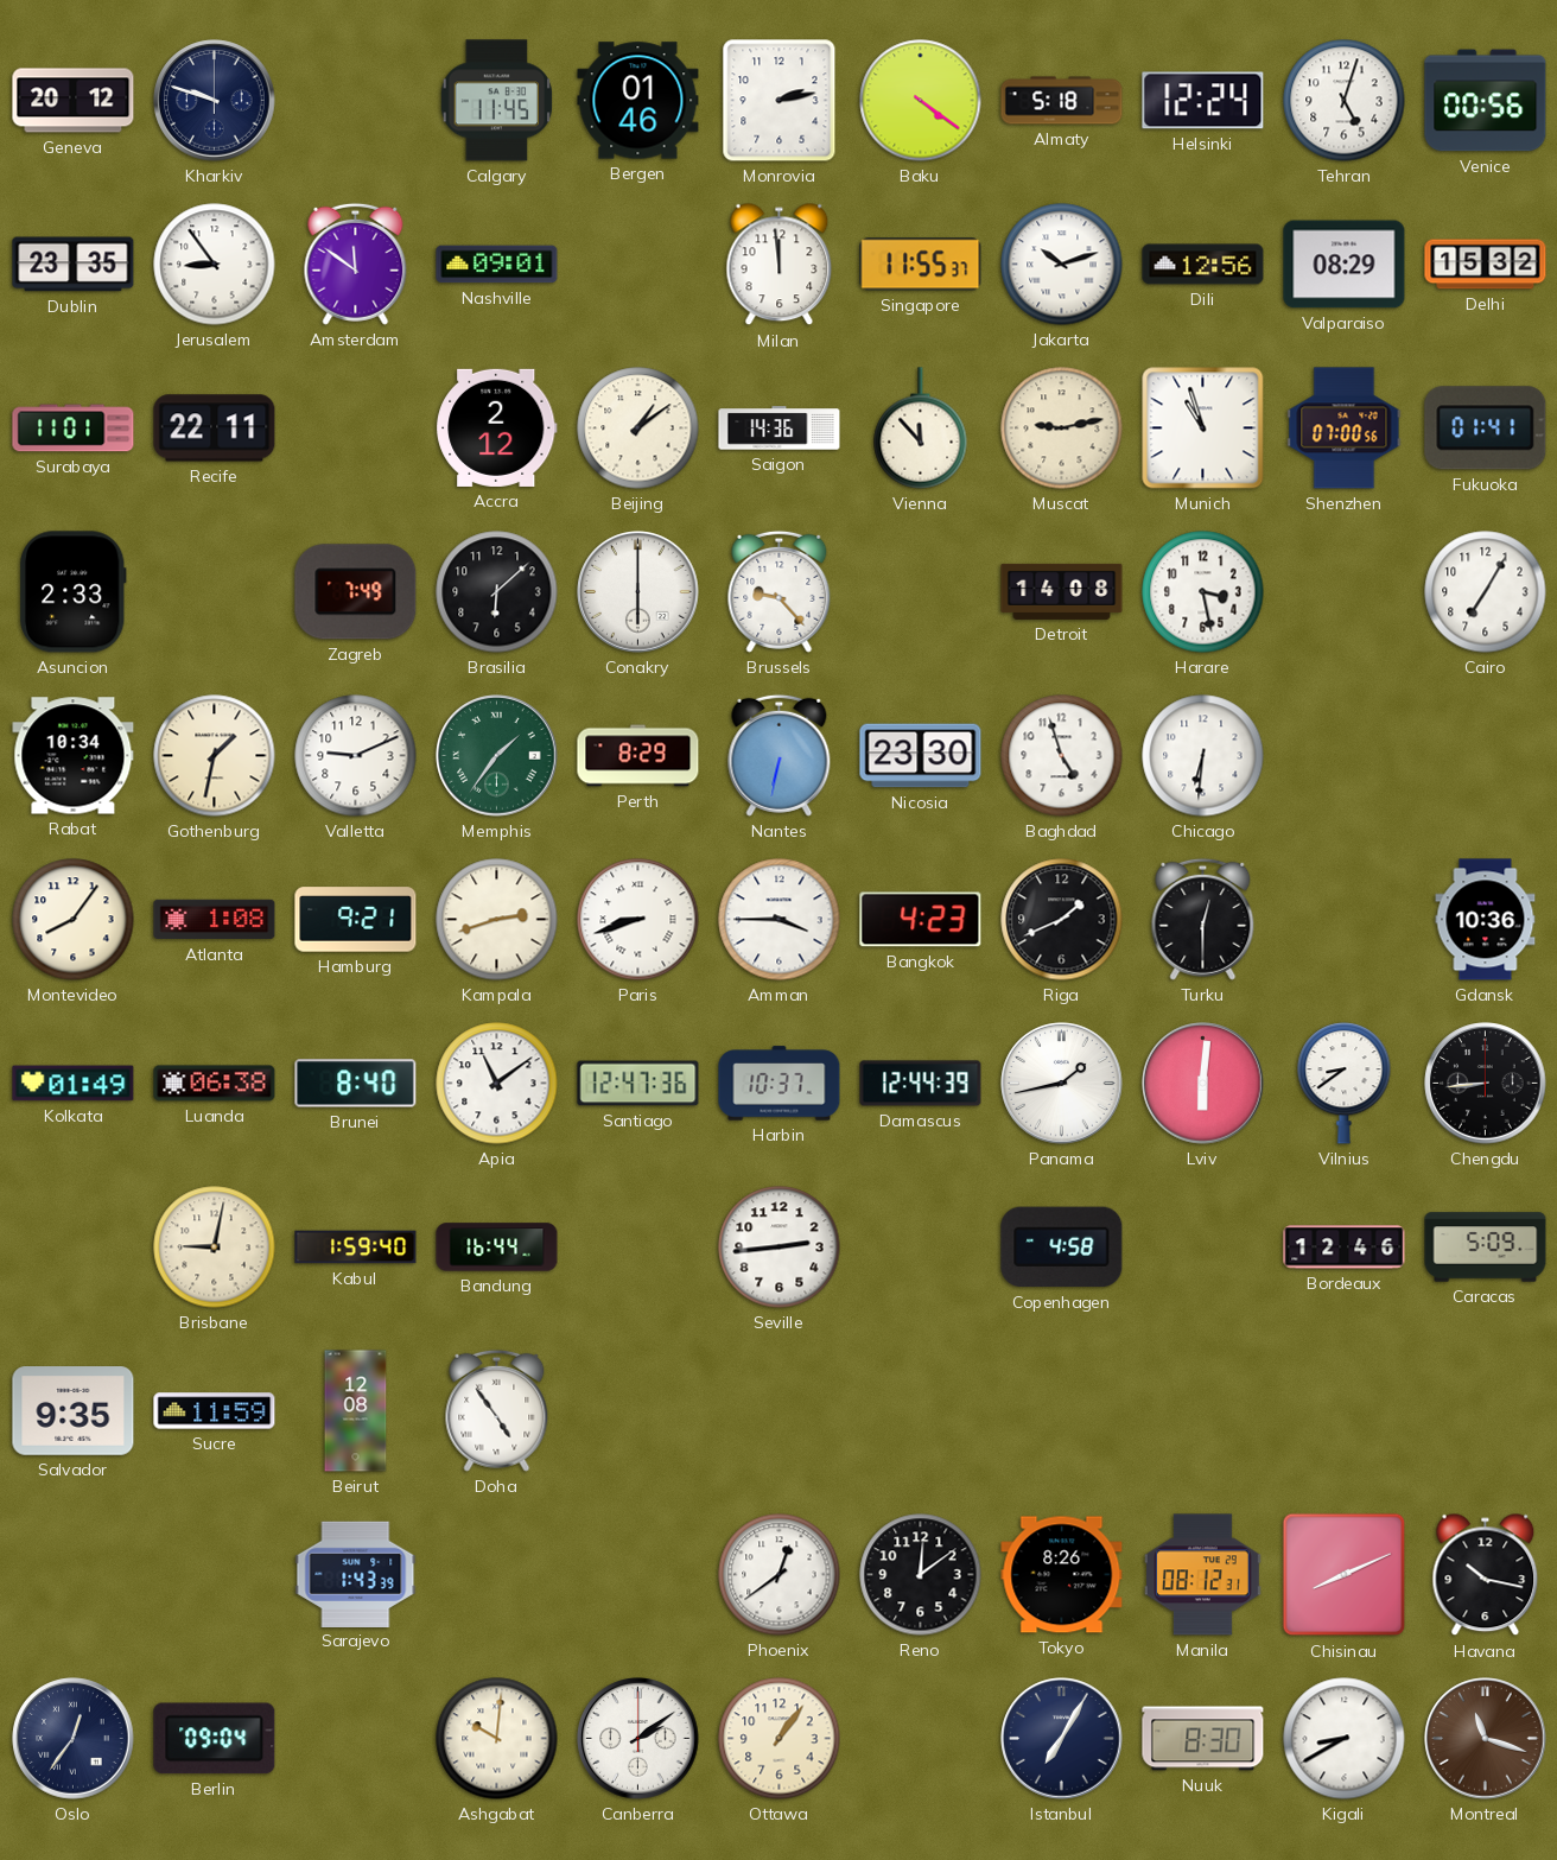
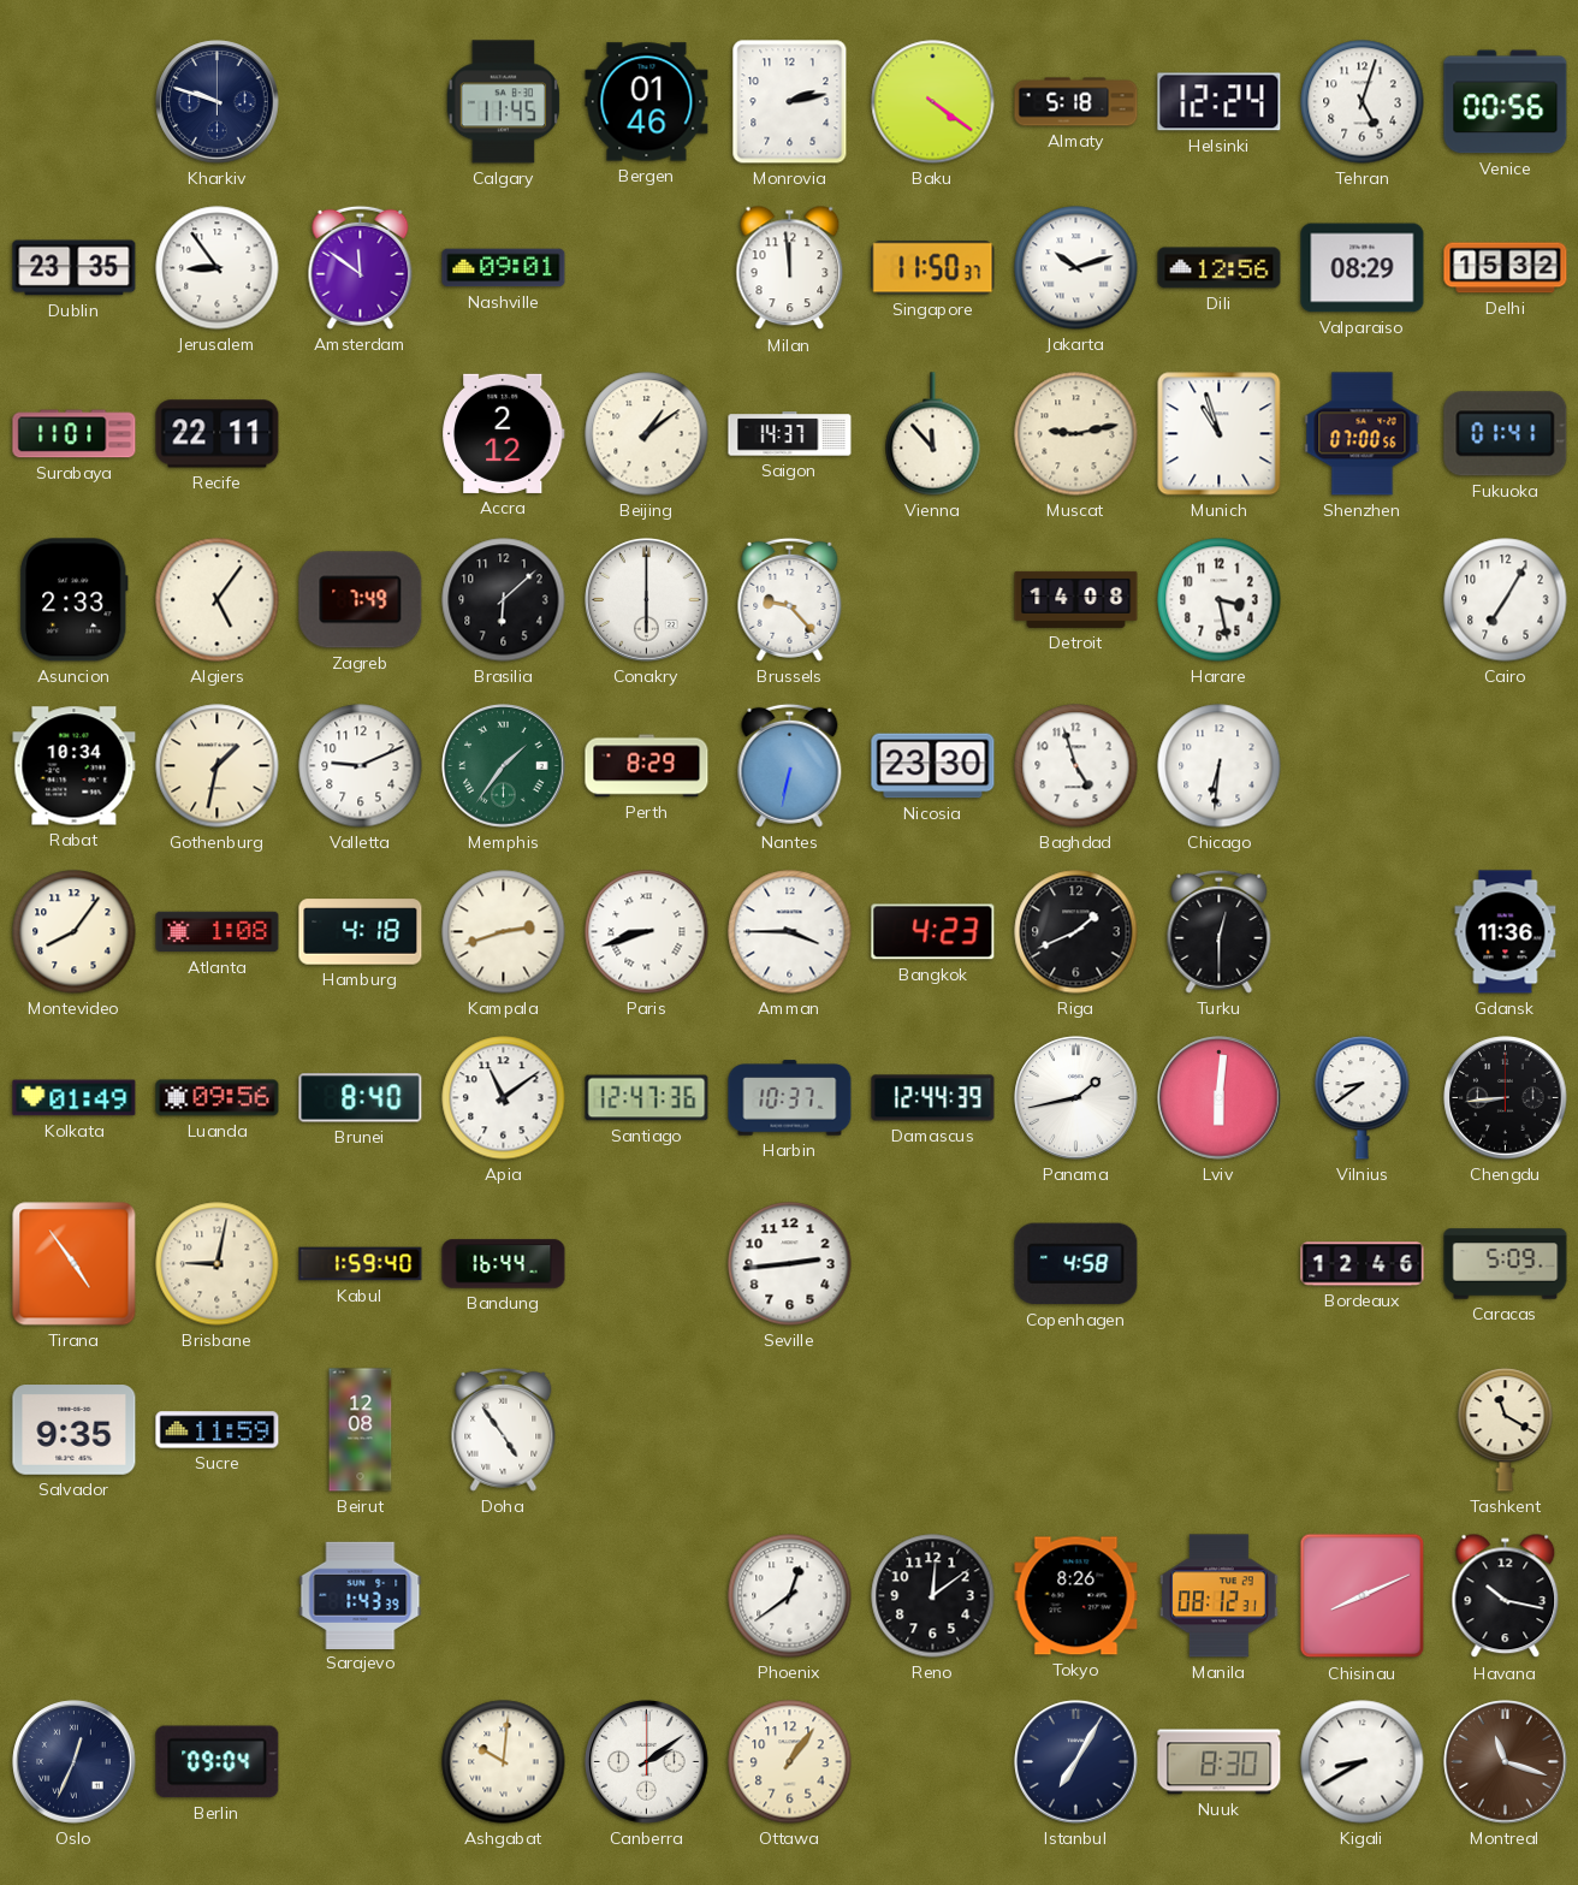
Geneva: 20:12 -> none (74, 101)
Singapore: 11:55 -> 11:50 (933, 268)
Saigon: 14:36 -> 14:37 (790, 434)
Algiers: none -> 5:06 (218, 600)
Hamburg: 9:21 -> 4:18 (361, 932)
Gdansk: 10:36 -> 11:36 (1506, 932)
Luanda: 06:38 -> 09:56 (218, 1098)
Tirana: none -> 4:54 (75, 1264)
Tashkent: none -> 11:20 (1506, 1430)
Oslo: 12:36 -> 12:34 (75, 1762)
